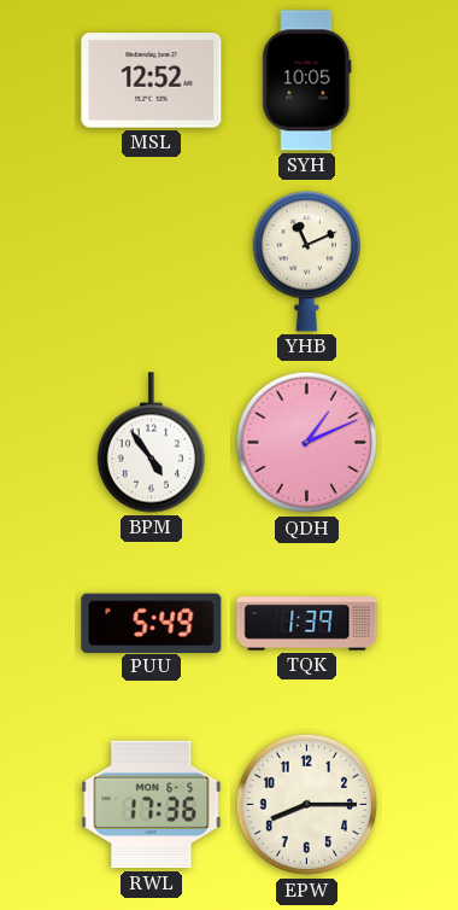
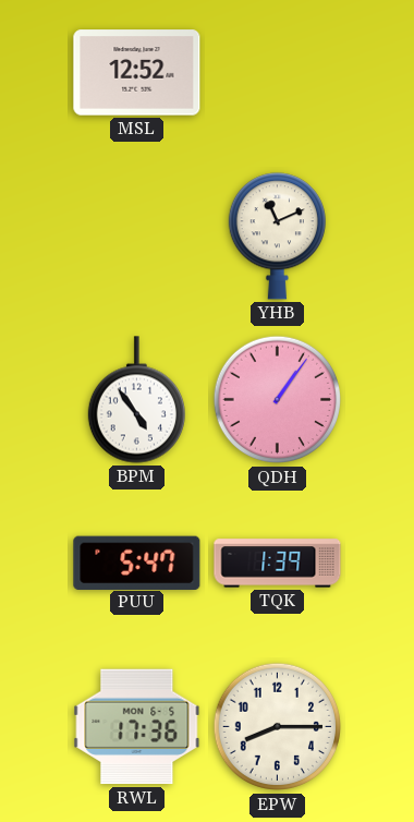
SYH: 10:05 -> none (307, 81)
QDH: 1:11 -> 1:06 (278, 400)
PUU: 5:49 -> 5:47 (137, 563)
